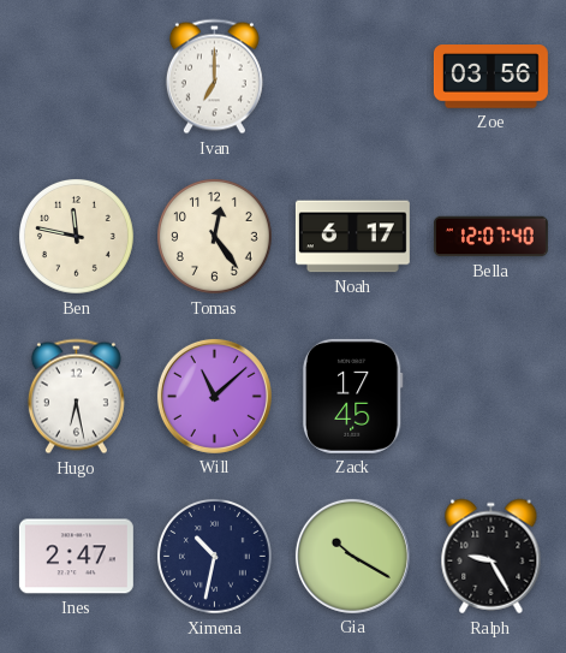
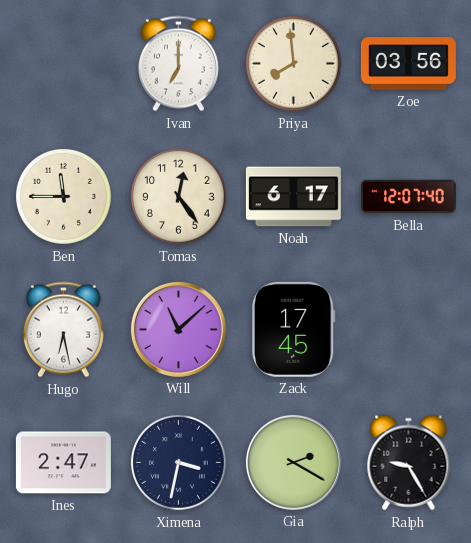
Priya: none -> 7:59 (293, 63)
Ben: 11:47 -> 11:45 (63, 196)
Ximena: 10:32 -> 3:32 (178, 462)
Gia: 10:20 -> 2:20 (293, 462)
